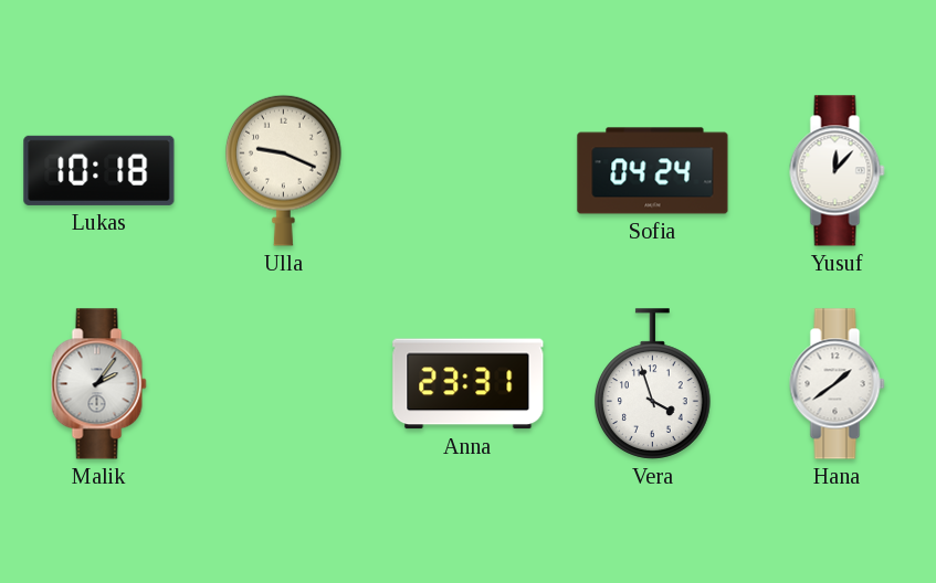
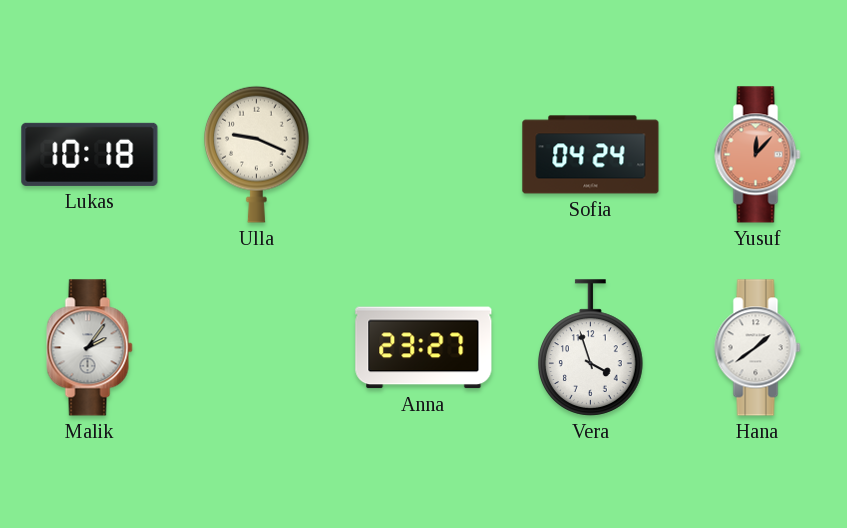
Yusuf dial: white -> salmon (758, 155)
Anna: 23:31 -> 23:27 (424, 348)
